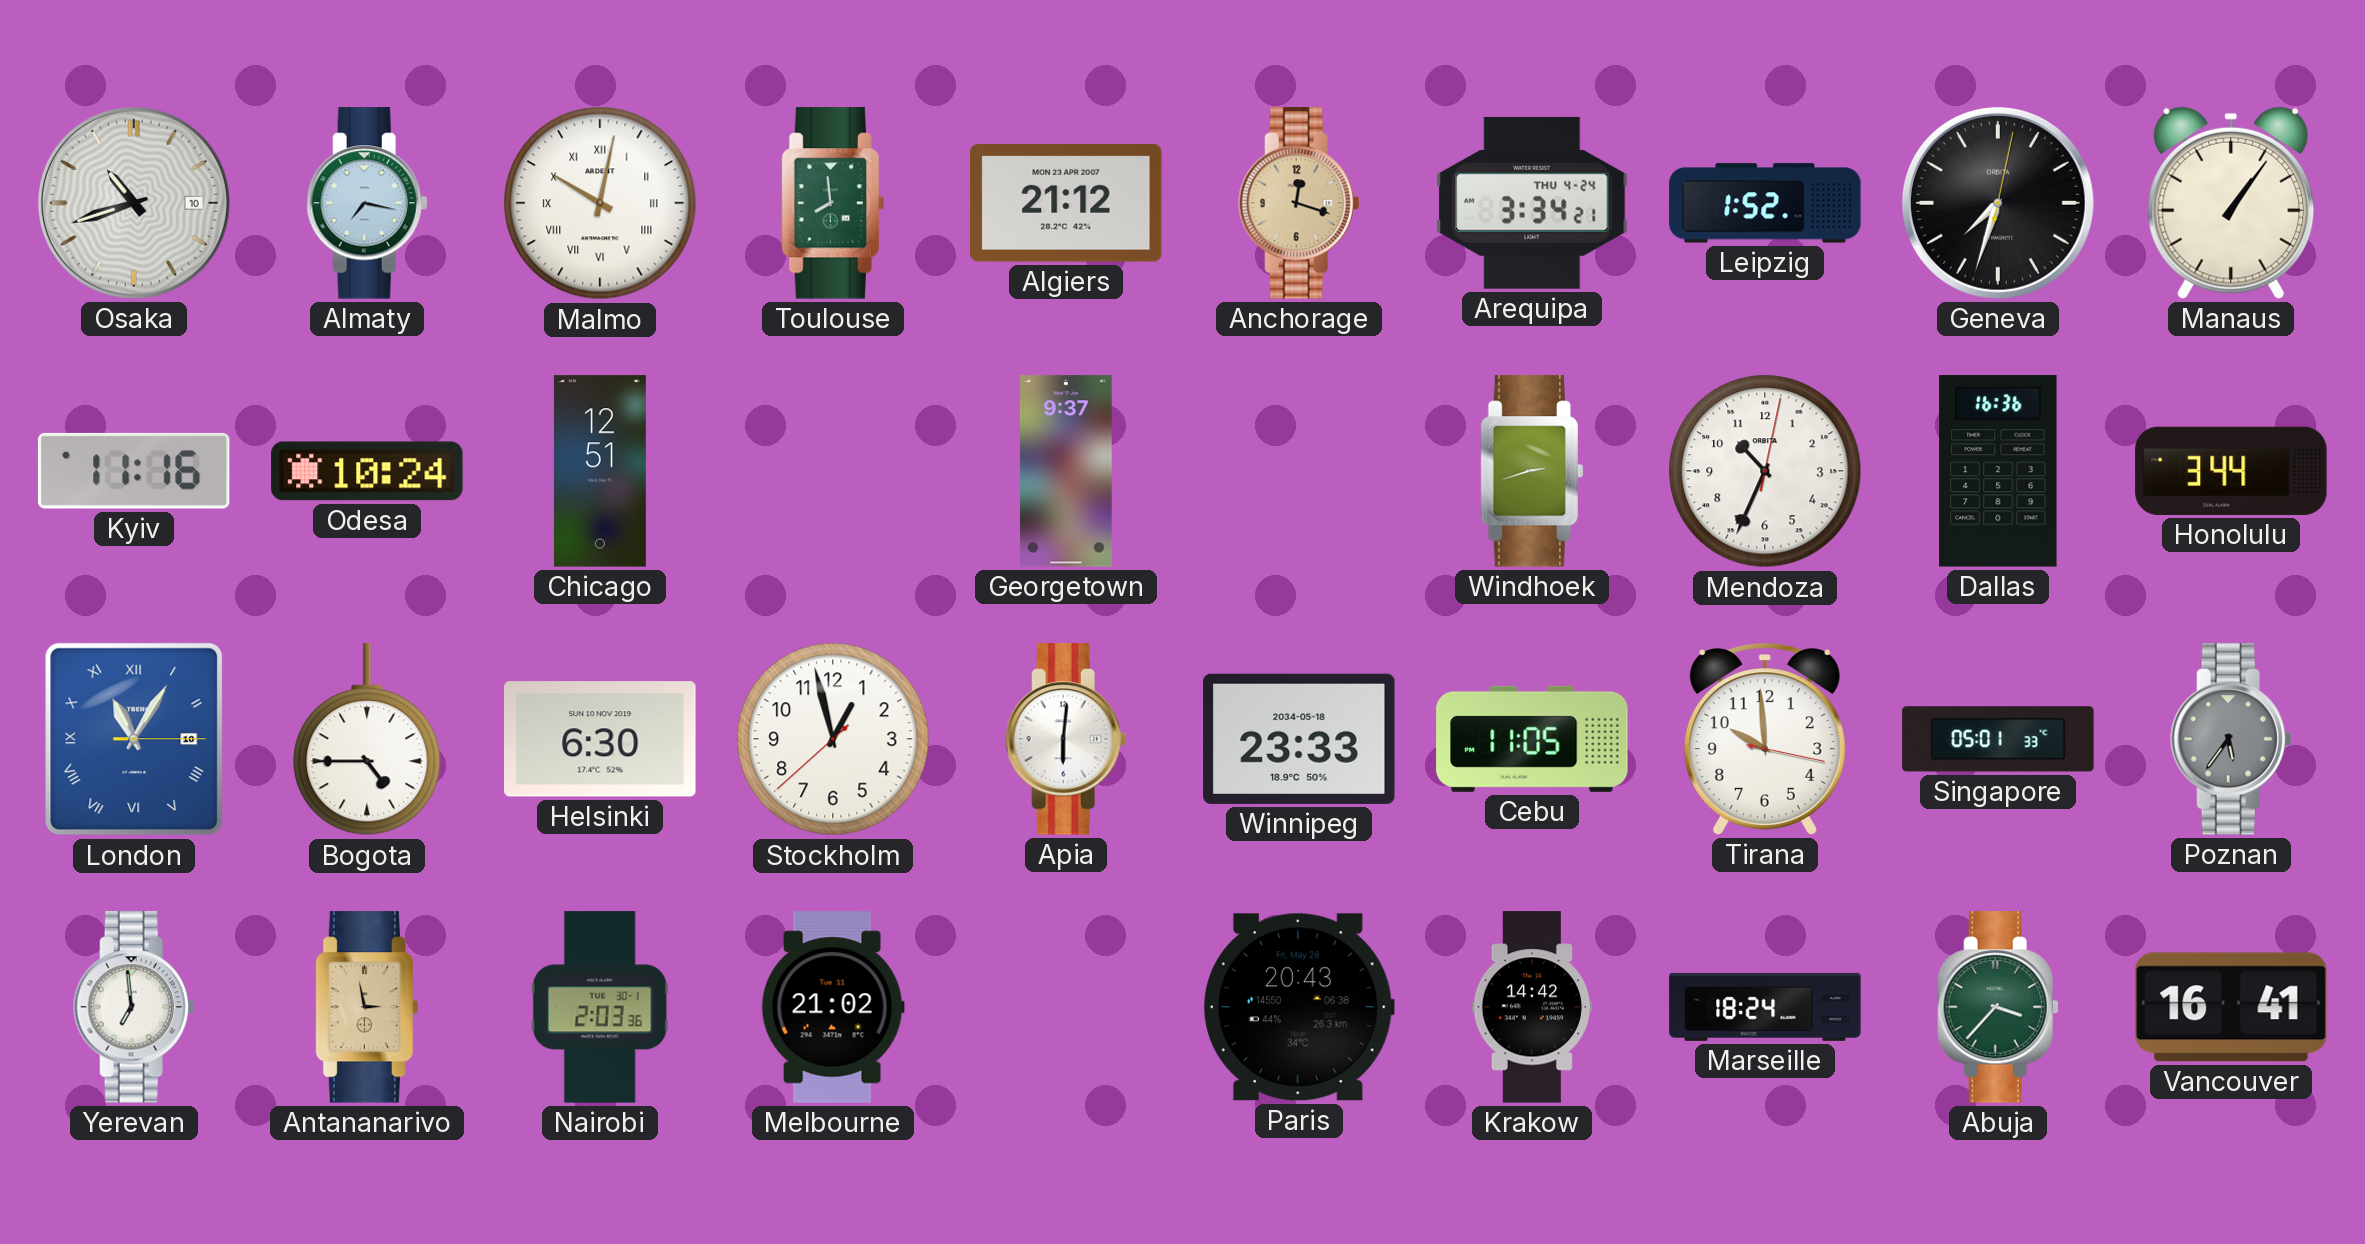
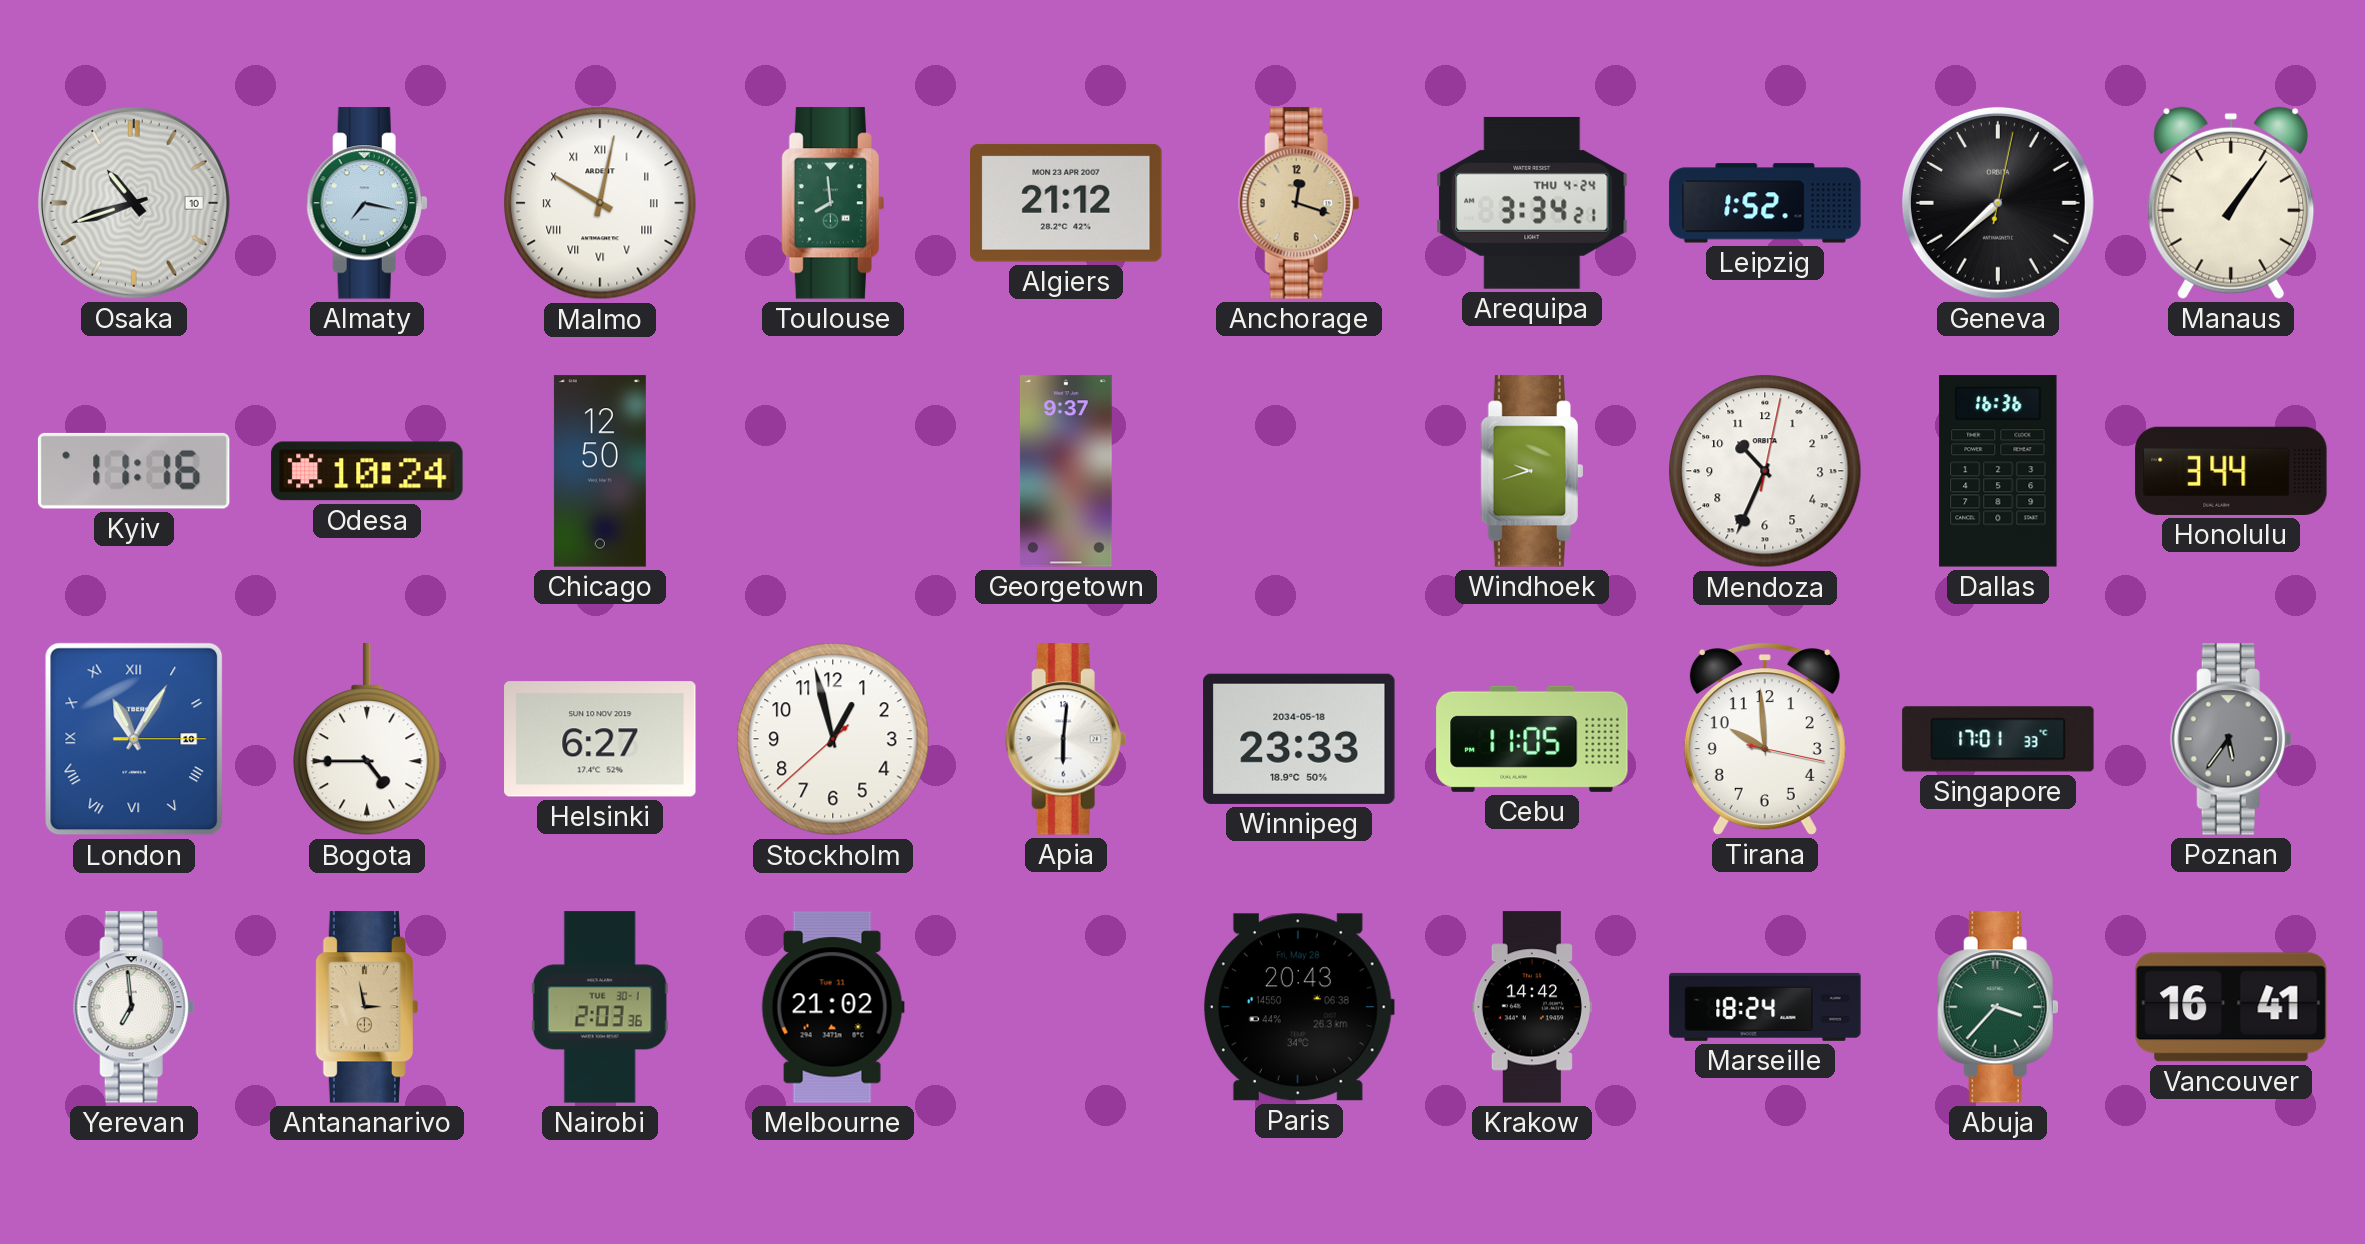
Geneva: 7:33 -> 7:38 (1998, 203)
Chicago: 12:51 -> 12:50 (600, 471)
Windhoek: 2:42 -> 9:42 (1532, 471)
Helsinki: 6:30 -> 6:27 (600, 739)
Singapore: 05:01 -> 17:01 (1998, 739)
